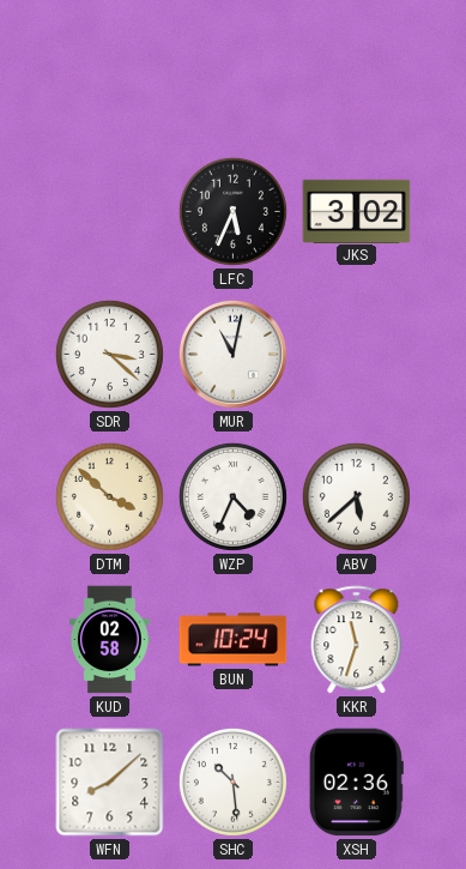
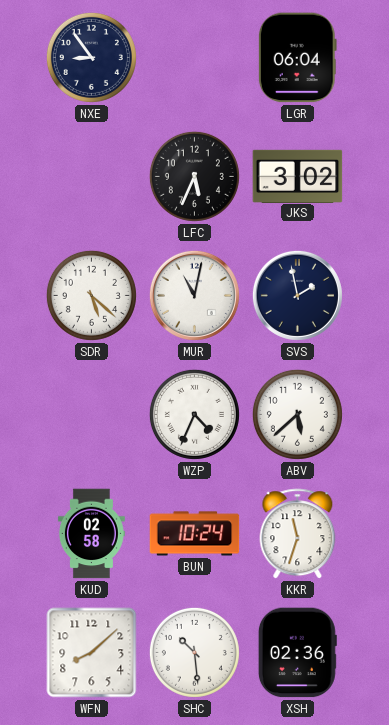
NXE: none -> 8:54 (91, 57)
LGR: none -> 06:04 (297, 58)
SDR: 3:22 -> 5:22 (91, 295)
SVS: none -> 1:58 (297, 295)
DTM: 3:52 -> none (109, 496)
